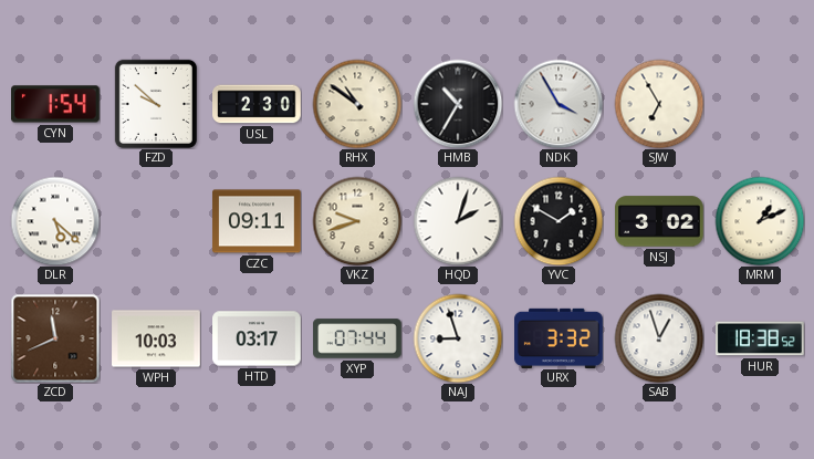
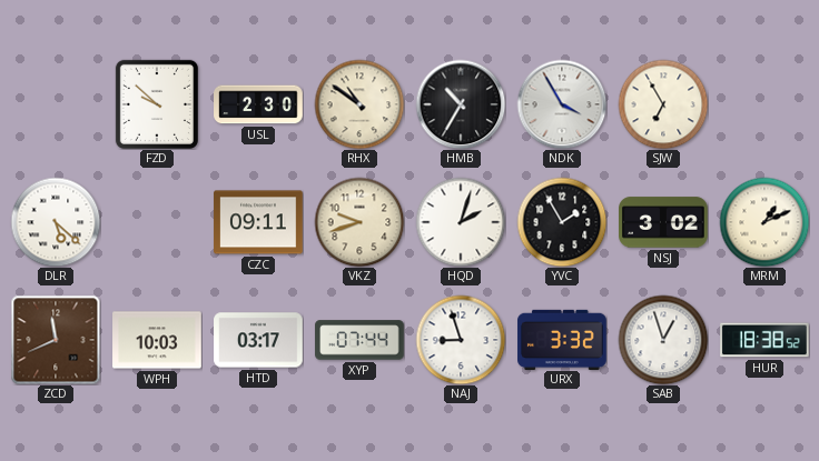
CYN: 1:54 -> none (56, 104)
YVC: 1:50 -> 1:55 (562, 222)
